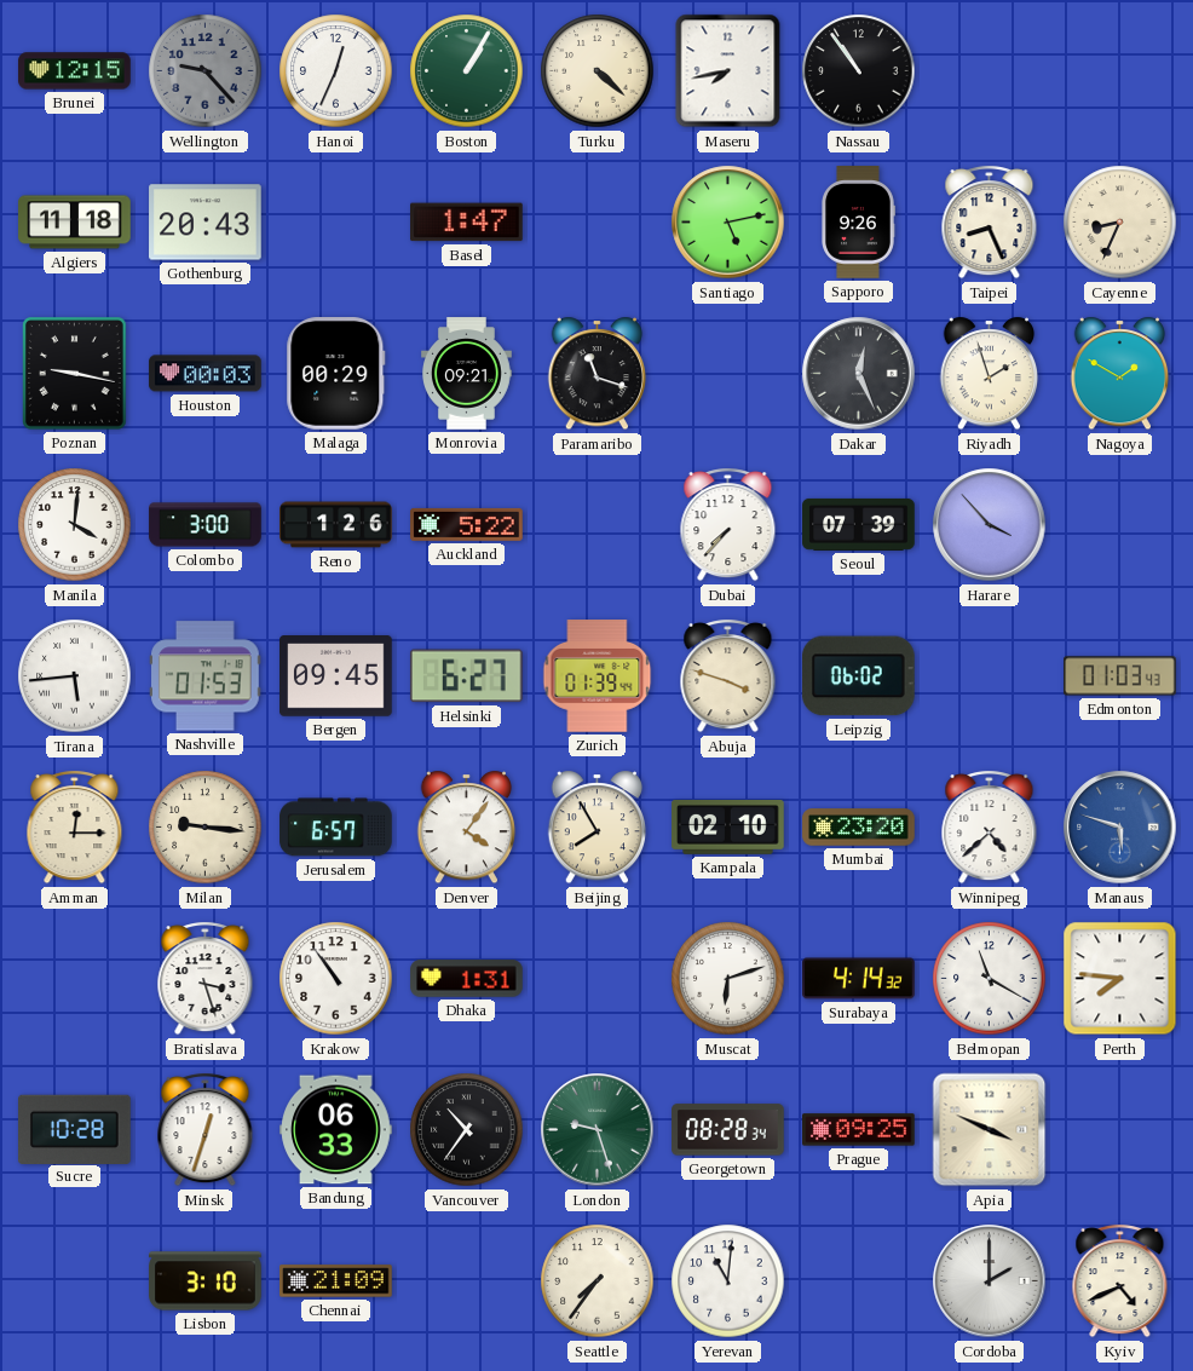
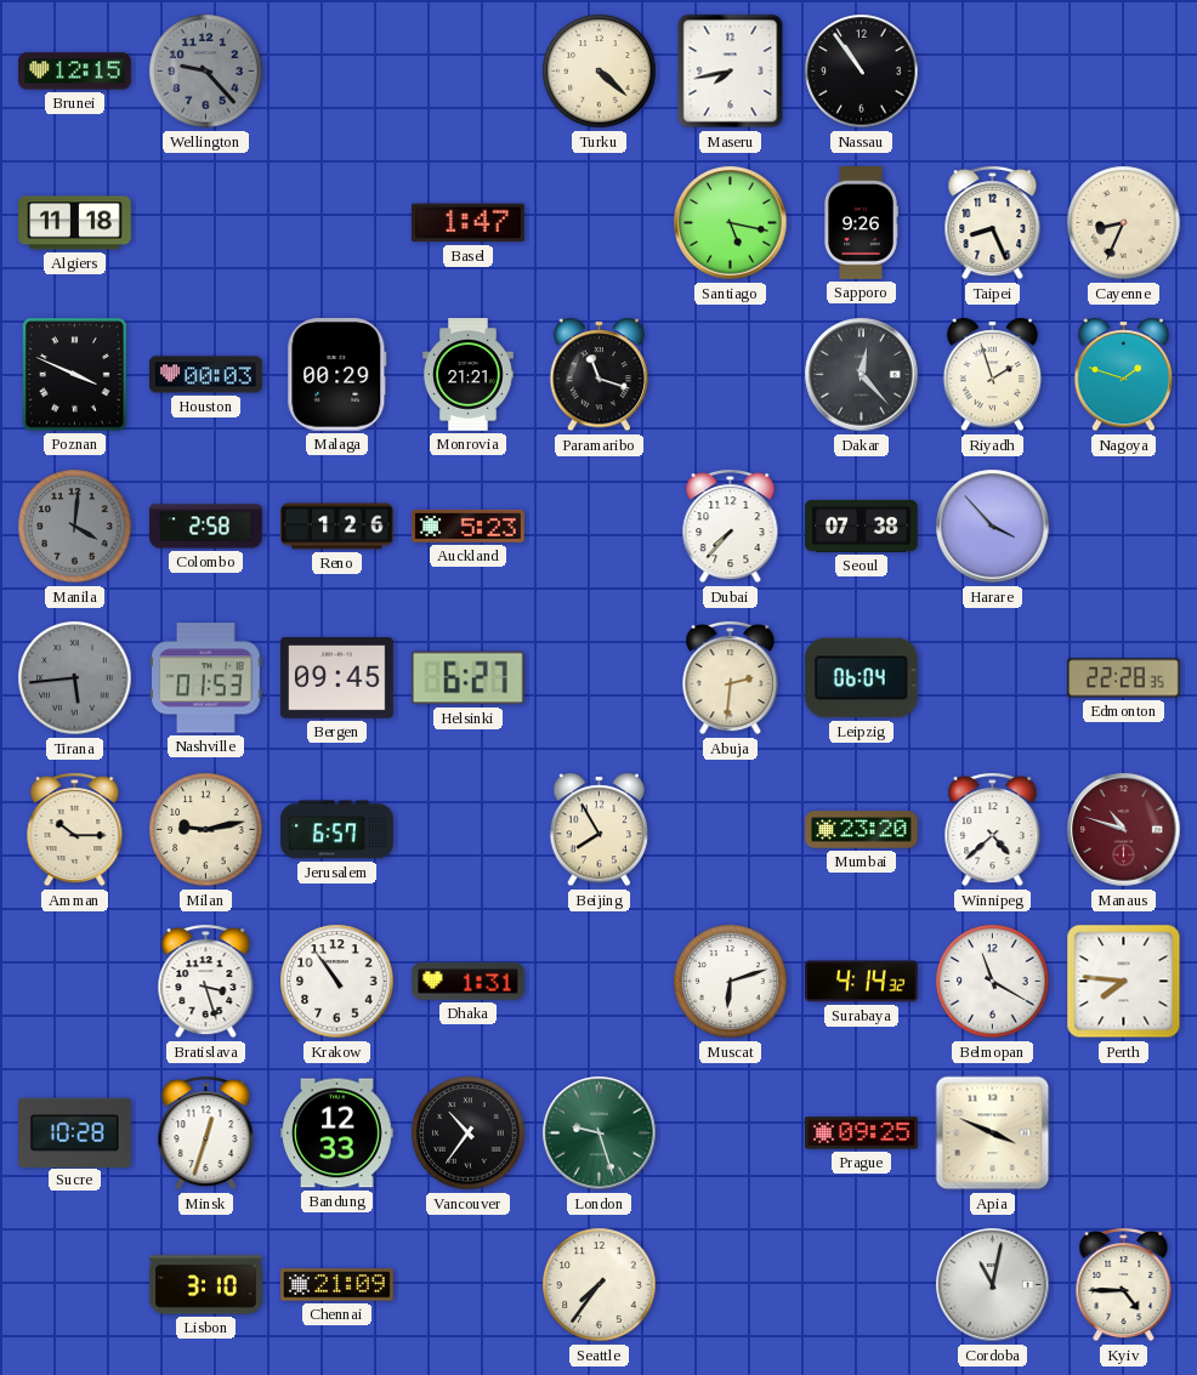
Hanoi: 12:34 -> none (336, 71)
Boston: 1:05 -> none (467, 71)
Gothenburg: 20:43 -> none (206, 223)
Santiago: 5:13 -> 5:17 (731, 223)
Poznan: 9:17 -> 3:49 (75, 375)
Monrovia: 09:21 -> 21:21 (469, 375)
Dakar: 12:26 -> 12:23 (862, 375)
Nagoya: 1:50 -> 1:48 (1124, 375)
Manila dial: white -> grey (75, 527)
Colombo: 3:00 -> 2:58 (206, 527)
Auckland: 5:22 -> 5:23 (469, 525)
Seoul: 07:39 -> 07:38 (862, 525)
Tirana dial: white -> grey (75, 678)
Zurich: 01:39 -> none (598, 676)
Abuja: 3:48 -> 2:31 (731, 678)
Leipzig: 06:02 -> 06:04 (861, 678)
Edmonton: 01:03 -> 22:28 (1124, 678)
Amman: 12:15 -> 10:15 (75, 830)
Milan: 9:16 -> 9:13 (206, 830)
Denver: 4:06 -> none (467, 828)
Kampala: 02:10 -> none (728, 828)
Manaus: 5:48 -> 10:48 (1124, 830)
Manaus dial: blue -> burgundy (1124, 830)
Bandung: 06:33 -> 12:33 (337, 1133)
Georgetown: 08:28 -> none (728, 1130)
Yerevan: 11:01 -> none (728, 1281)
Cordoba: 2:00 -> 11:02 (993, 1285)
Kyiv: 4:41 -> 4:45 (1124, 1285)
